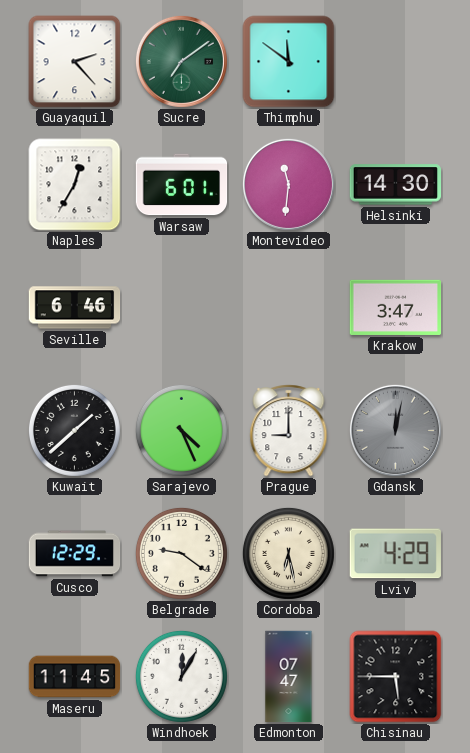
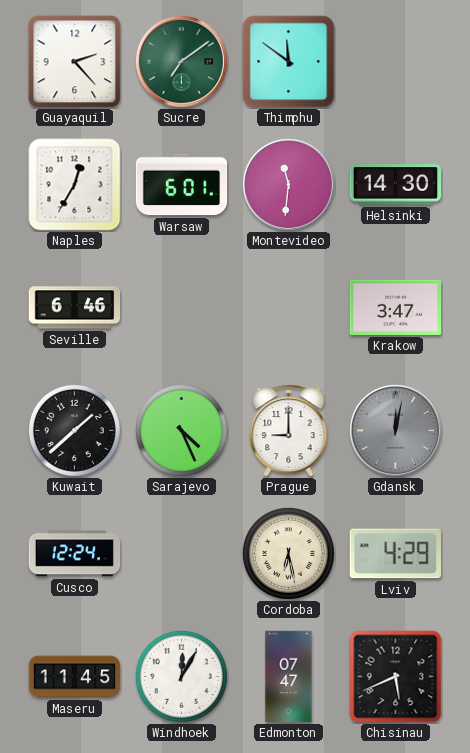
Cusco: 12:29 -> 12:24 (75, 554)
Belgrade: 9:21 -> none (181, 553)
Chisinau: 5:45 -> 5:41 (396, 677)
